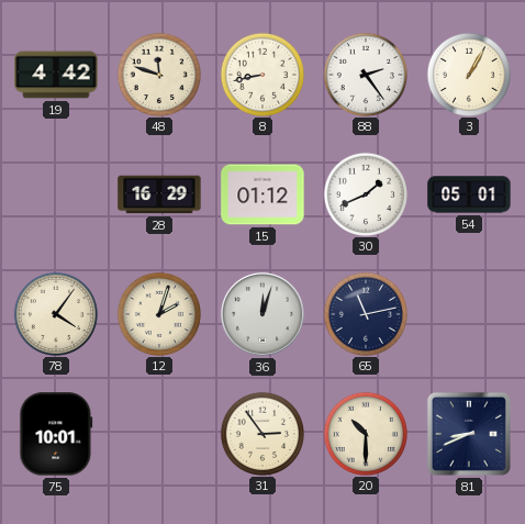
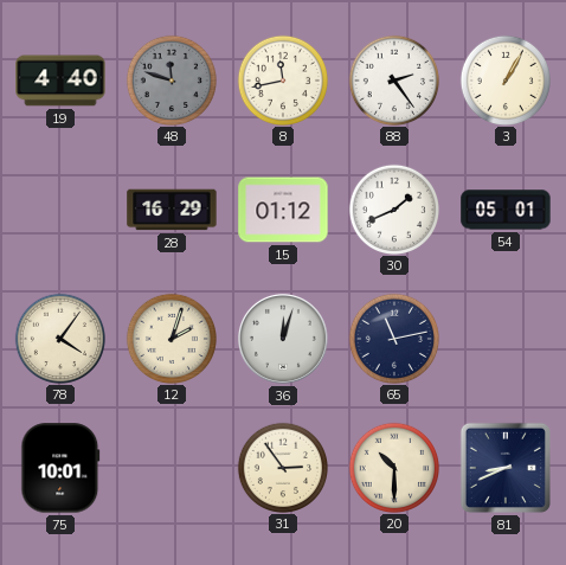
19: 4:42 -> 4:40 (60, 81)
48 dial: cream -> grey (171, 79)
8: 8:43 -> 11:43 (282, 79)
